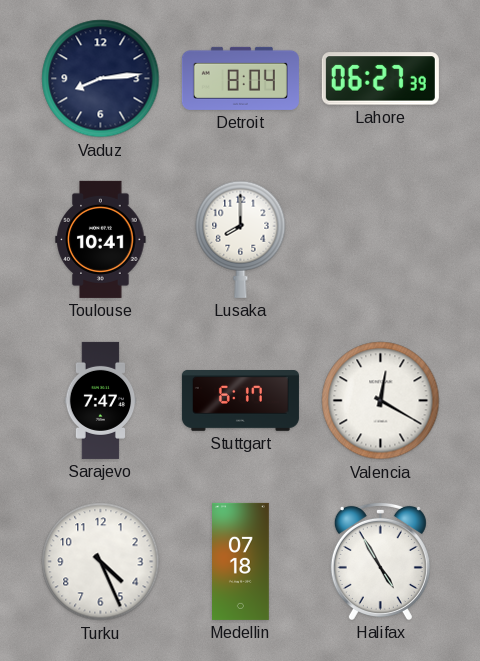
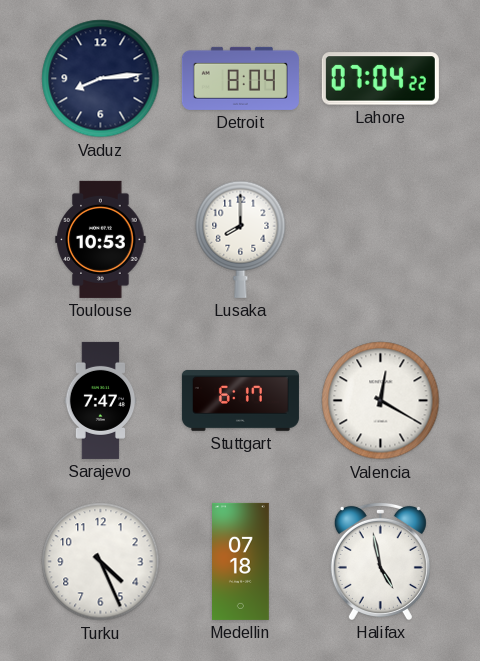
Lahore: 06:27 -> 07:04 (380, 79)
Toulouse: 10:41 -> 10:53 (101, 239)
Halifax: 4:55 -> 4:58 (380, 561)
